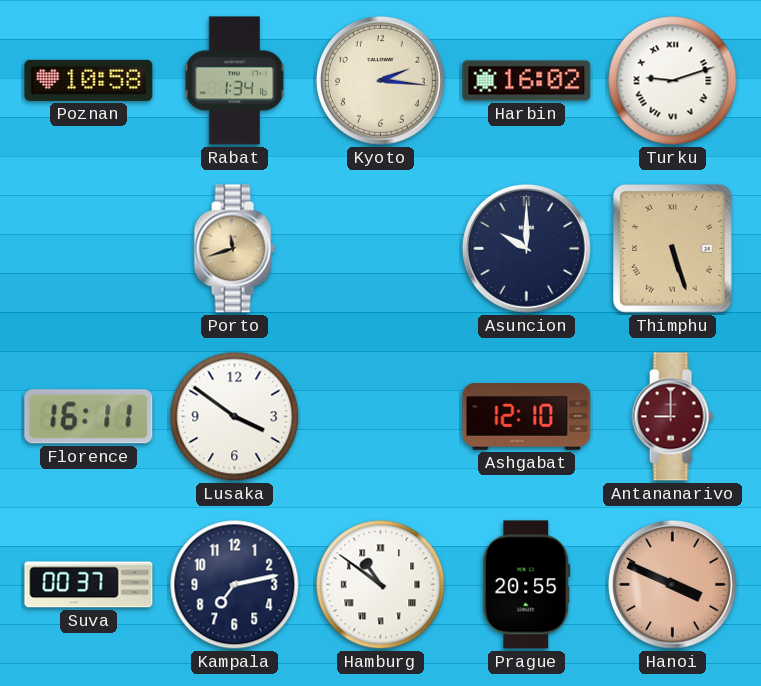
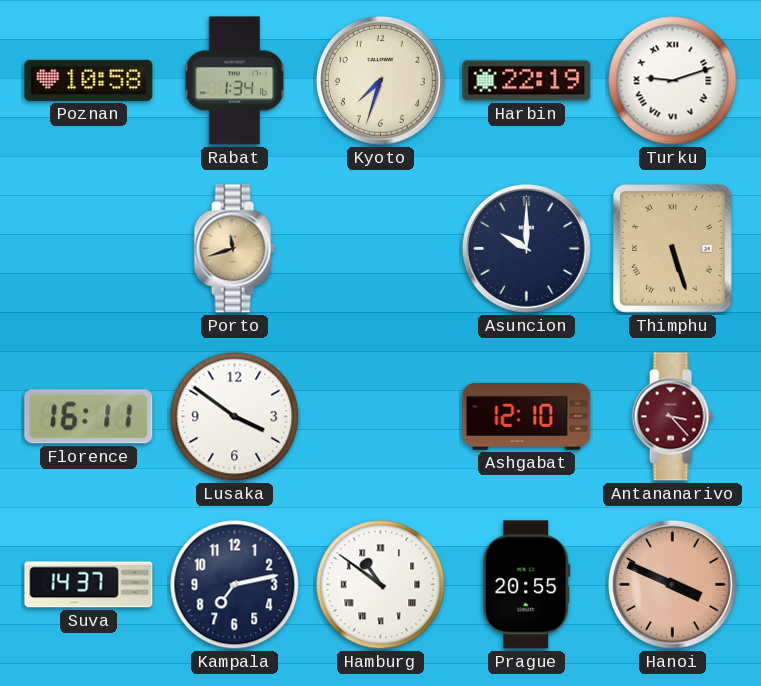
Kyoto: 2:16 -> 7:33 (380, 80)
Harbin: 16:02 -> 22:19 (527, 81)
Antananarivo: 9:00 -> 3:23 (672, 417)
Suva: 00:37 -> 14:37 (89, 585)
